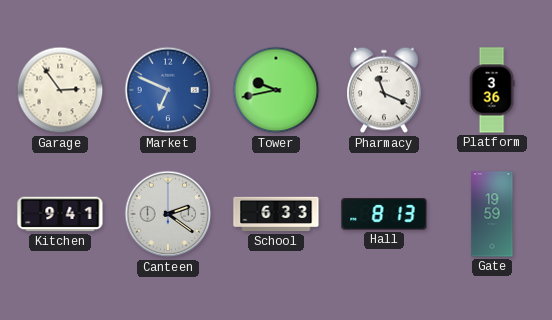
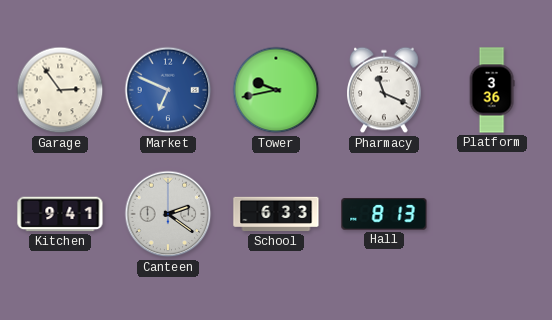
Gate: 19:59 -> none (492, 214)
